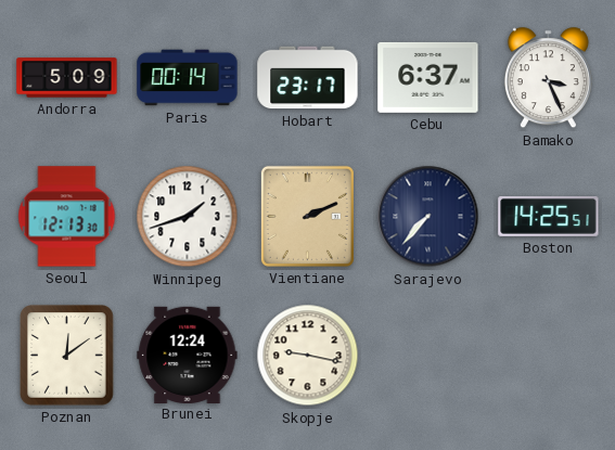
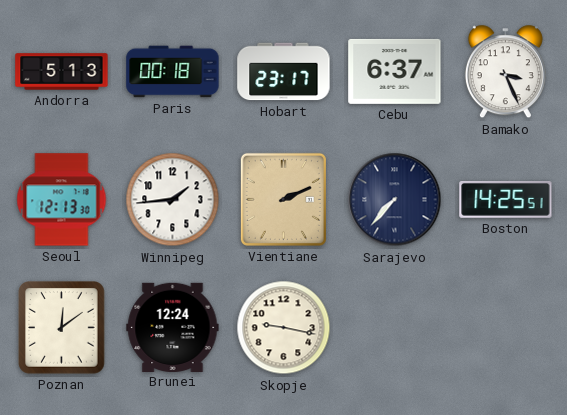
Andorra: 5:09 -> 5:13 (62, 72)
Paris: 00:14 -> 00:18 (173, 72)
Winnipeg: 1:42 -> 1:44 (173, 200)
